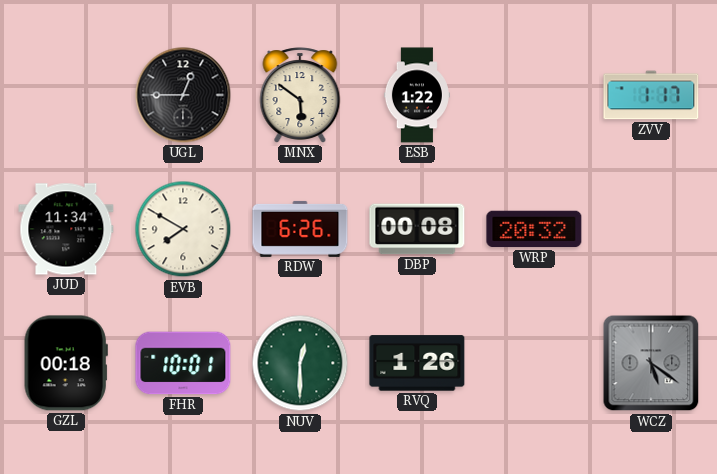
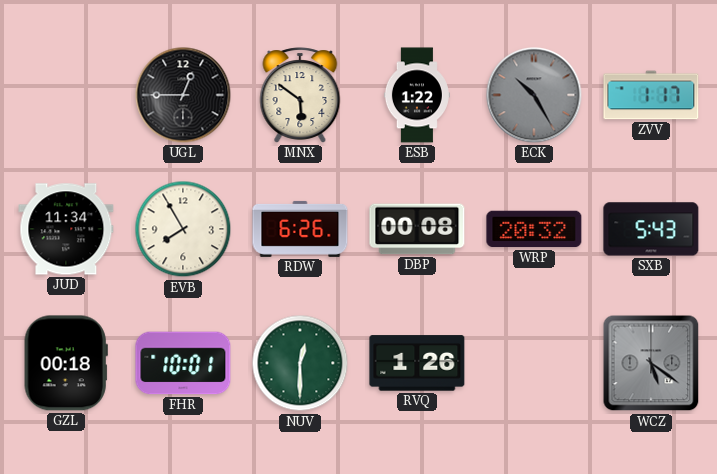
ECK: none -> 10:25 (534, 95)
EVB: 7:50 -> 7:55 (183, 229)
SXB: none -> 5:43 (651, 229)
